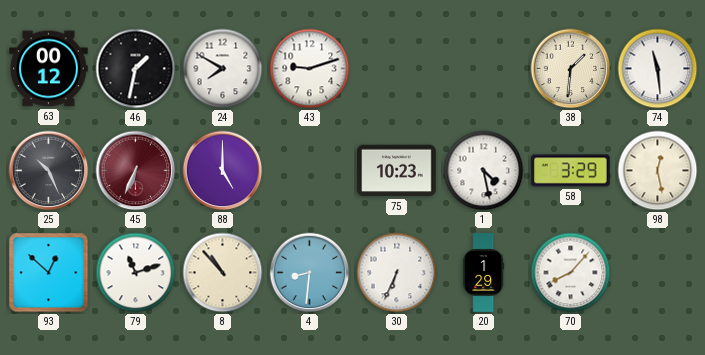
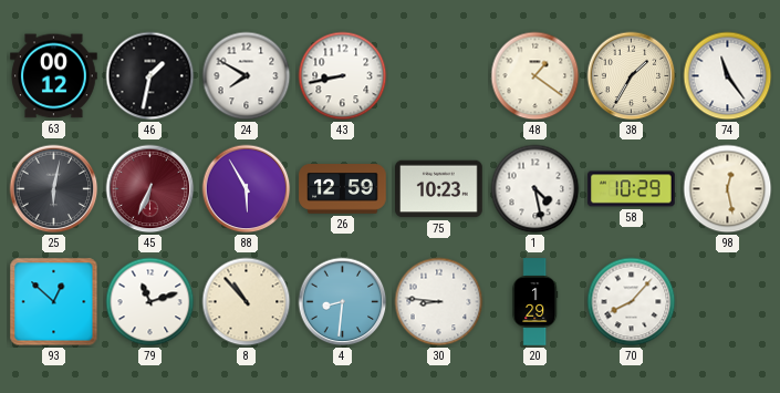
43: 9:12 -> 8:43 (343, 76)
48: none -> 1:21 (535, 76)
38: 1:31 -> 1:35 (632, 76)
74: 11:29 -> 11:24 (728, 76)
25: 10:26 -> 6:02 (54, 189)
88: 5:00 -> 5:55 (247, 189)
26: none -> 12:59 (343, 189)
58: 3:29 -> 10:29 (632, 189)
30: 6:34 -> 8:46 (439, 302)
